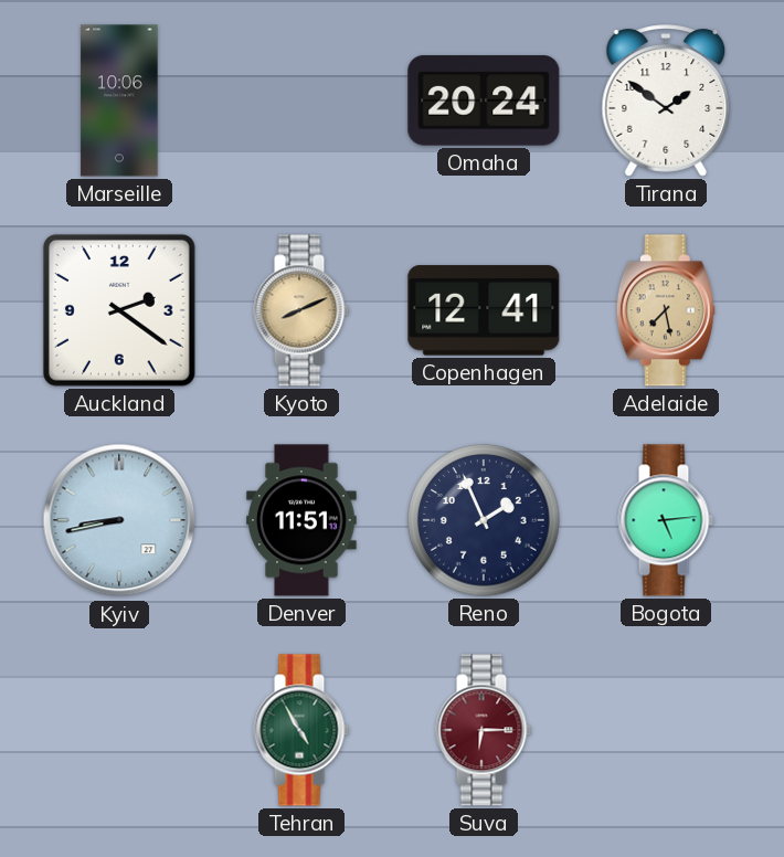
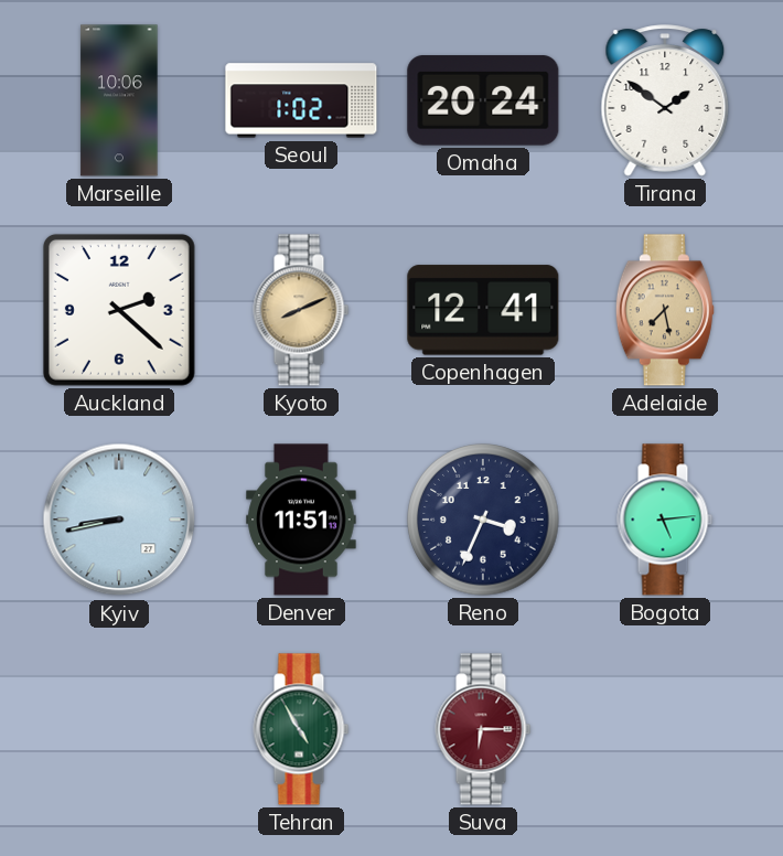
Seoul: none -> 1:02 (301, 100)
Auckland: 2:21 -> 2:22 (119, 310)
Reno: 1:56 -> 3:34 (483, 520)
